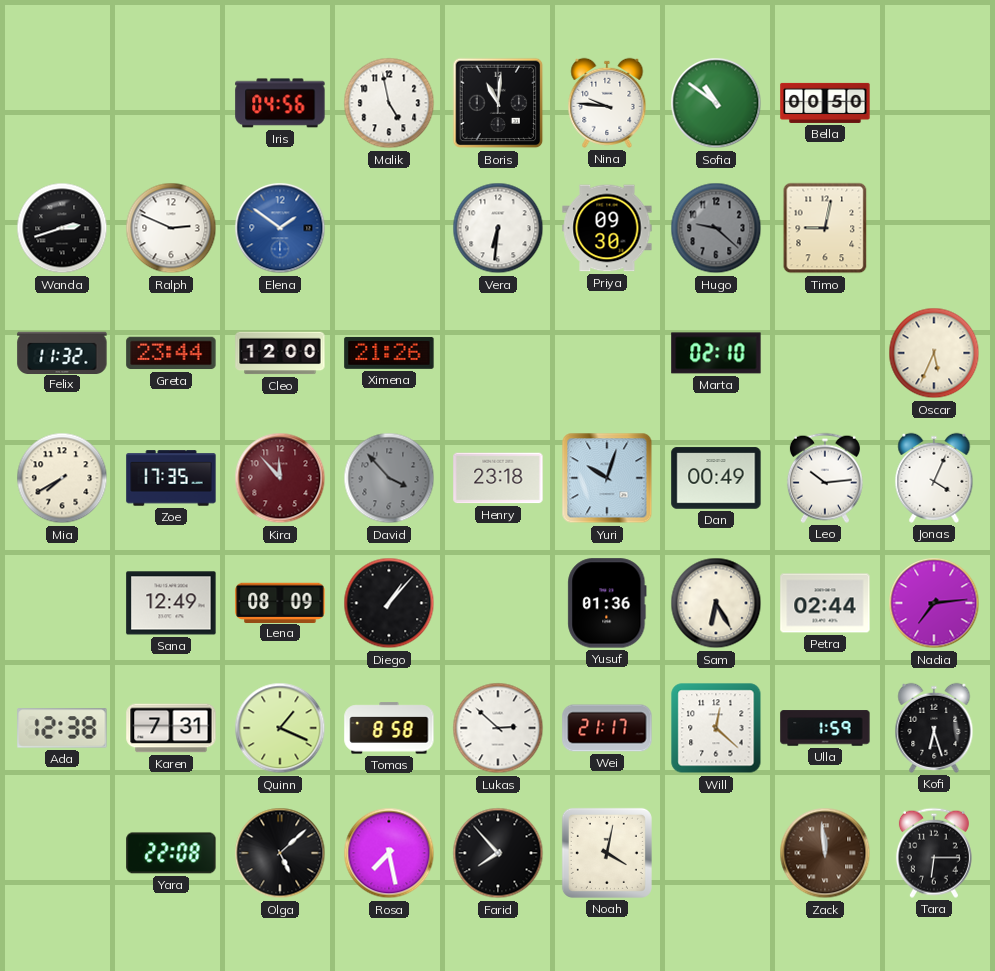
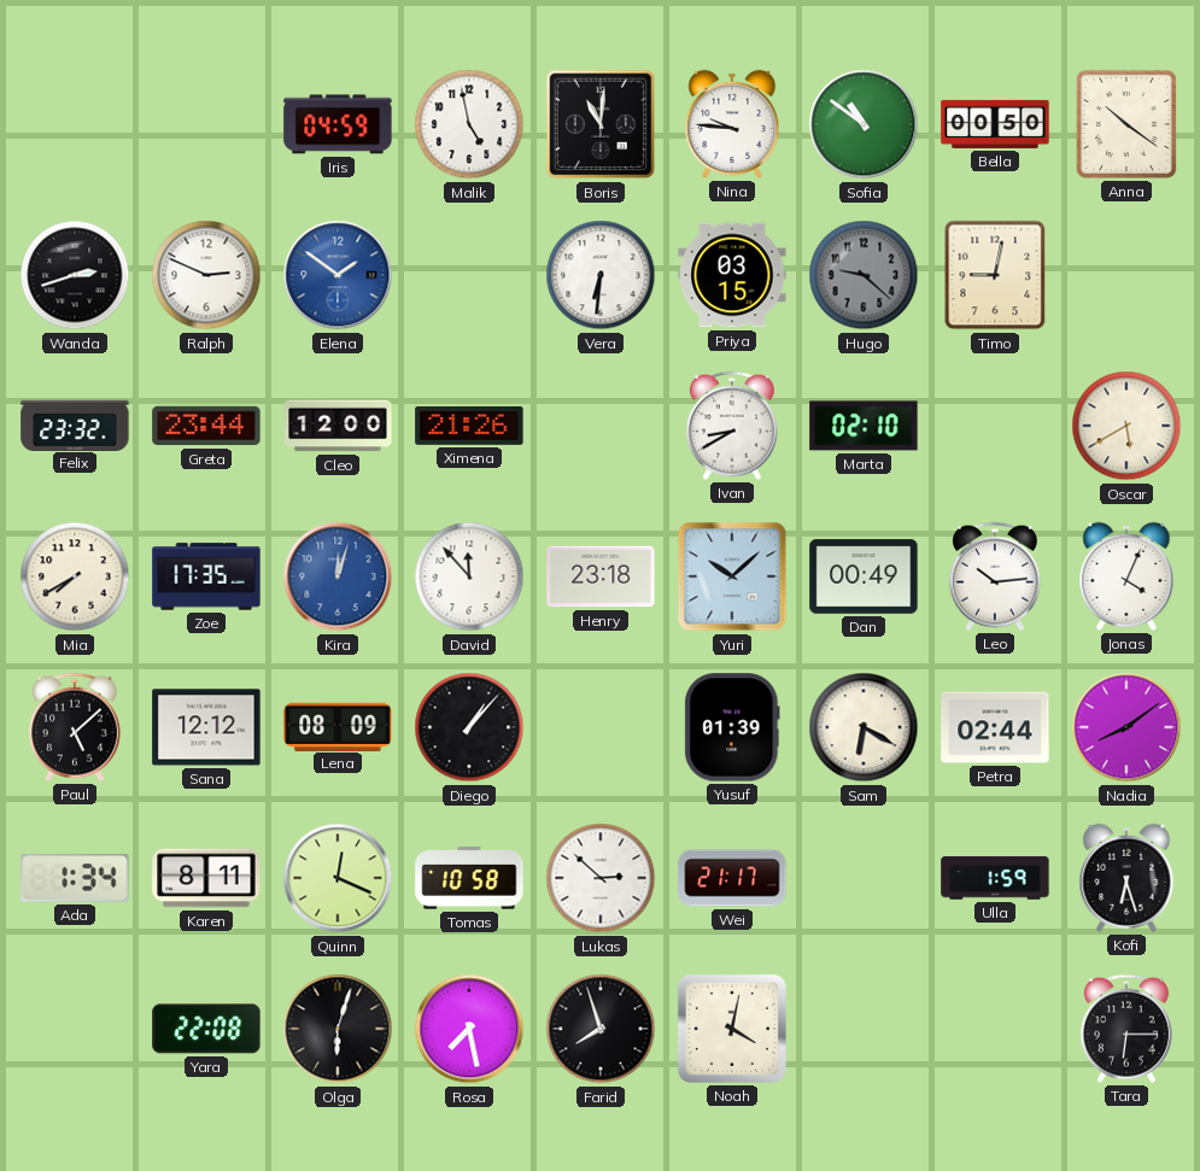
Iris: 04:56 -> 04:59 (338, 124)
Anna: none -> 10:21 (1126, 124)
Priya: 09:30 -> 03:15 (732, 275)
Felix: 11:32 -> 23:32 (75, 425)
Ivan: none -> 8:40 (732, 426)
Oscar: 5:34 -> 5:40 (1126, 426)
Kira: 11:53 -> 12:03 (338, 576)
Kira dial: burgundy -> blue (338, 576)
David: 3:53 -> 11:53 (469, 576)
David dial: grey -> white (469, 576)
Yuri: 10:03 -> 10:08 (732, 576)
Paul: none -> 5:08 (75, 727)
Sana: 12:49 -> 12:12 (206, 727)
Yusuf: 01:36 -> 01:39 (732, 727)
Sam: 6:25 -> 6:20 (864, 727)
Nadia: 7:14 -> 8:09 (1126, 727)
Ada: 12:38 -> 1:34 (75, 878)
Karen: 7:31 -> 8:11 (206, 878)
Quinn: 1:19 -> 12:19 (338, 878)
Tomas: 8:58 -> 10:58 (469, 878)
Will: 12:22 -> none (716, 728)
Olga: 5:08 -> 6:03 (338, 1029)
Farid: 7:53 -> 7:57 (601, 1029)
Zack: 11:59 -> none (825, 853)
